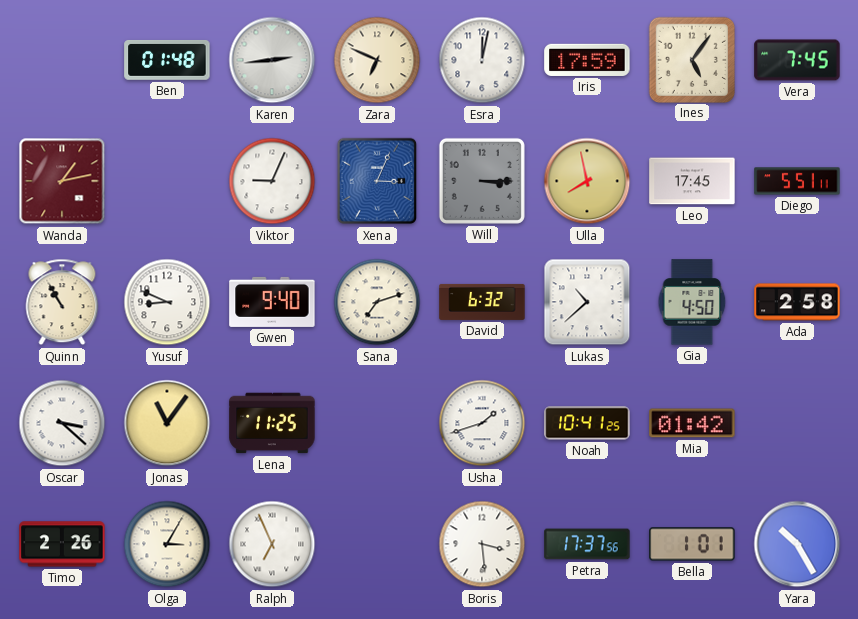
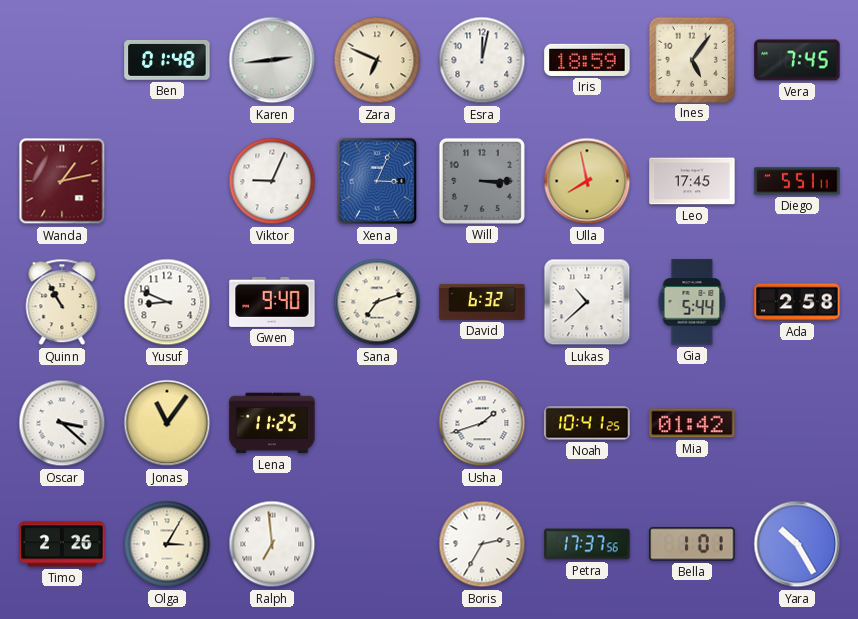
Iris: 17:59 -> 18:59 (587, 60)
Gia: 4:50 -> 5:44 (692, 302)
Ralph: 6:56 -> 6:59 (272, 544)
Boris: 3:29 -> 2:35 (482, 544)
